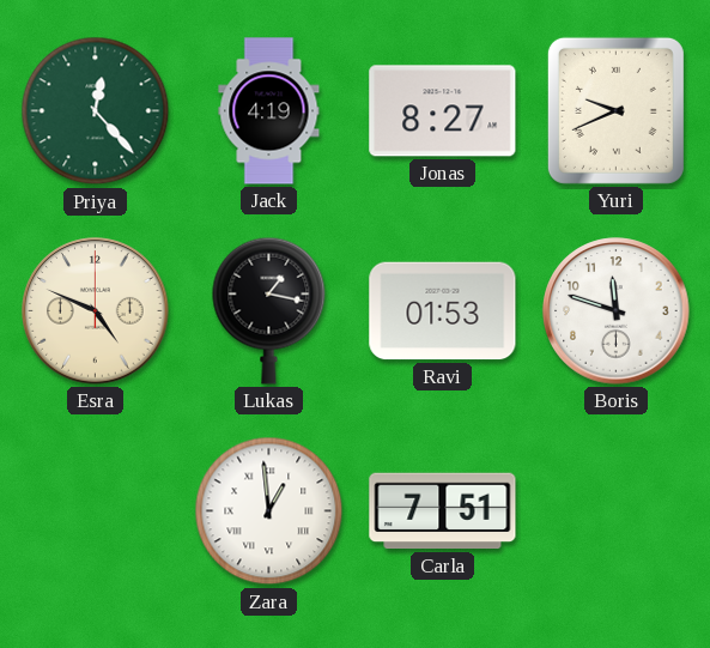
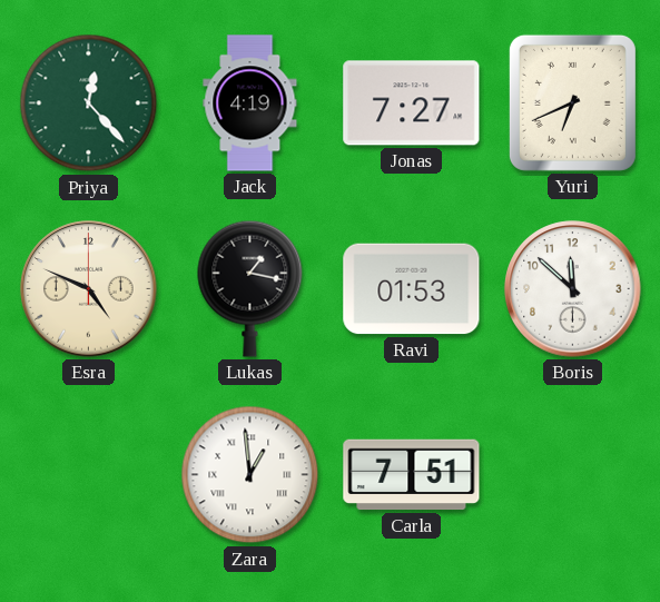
Jonas: 8:27 -> 7:27 (412, 103)
Yuri: 9:41 -> 6:41 (572, 102)
Boris: 11:48 -> 11:52 (573, 289)
